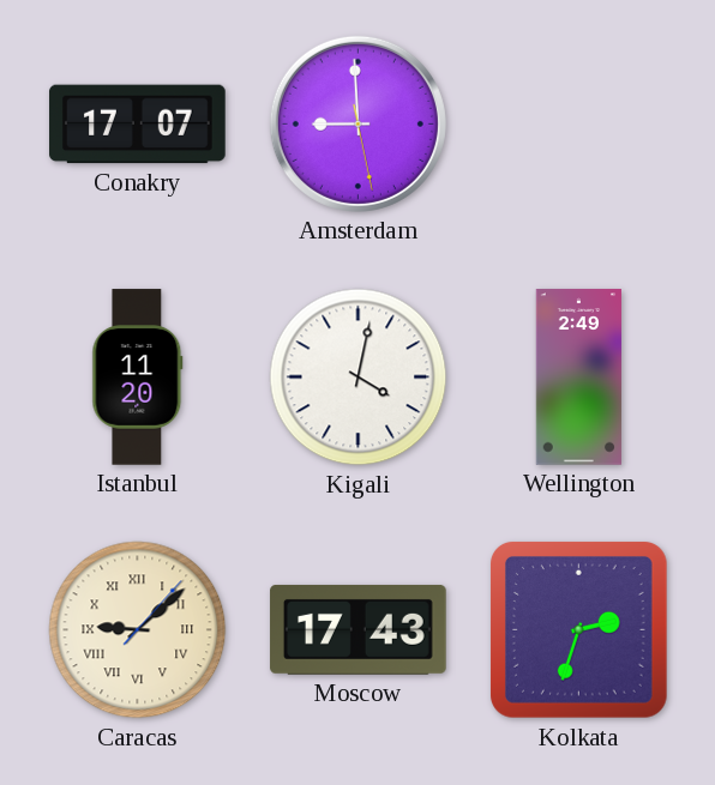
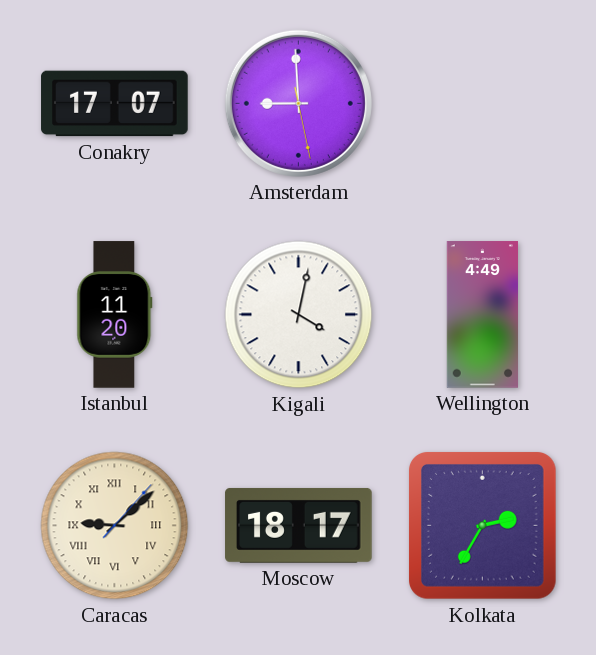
Wellington: 2:49 -> 4:49 (482, 315)
Moscow: 17:43 -> 18:17 (299, 526)
Kolkata: 2:33 -> 2:35 (483, 526)
